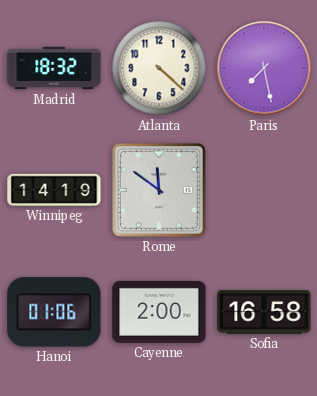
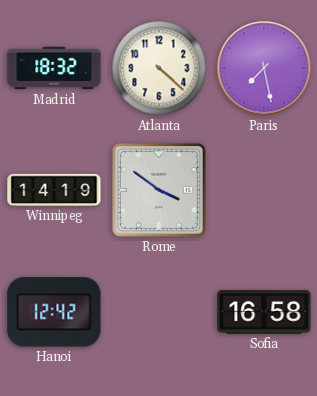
Rome: 11:51 -> 3:51 (159, 190)
Hanoi: 01:06 -> 12:42 (54, 312)
Cayenne: 2:00 -> none (159, 312)
